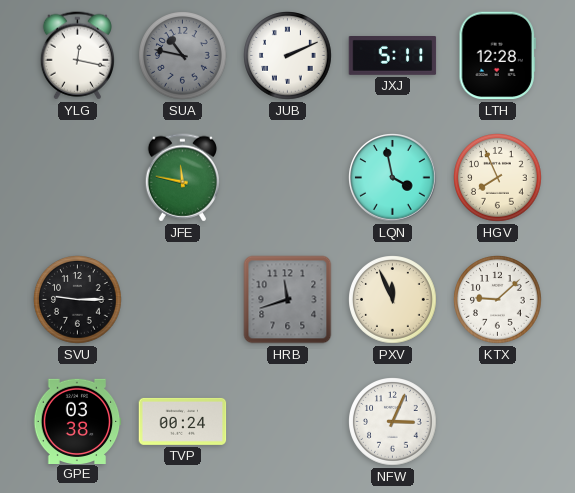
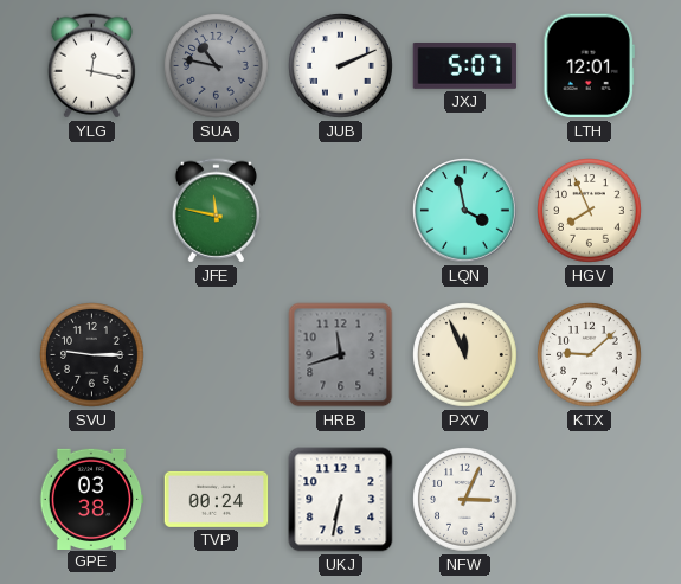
JXJ: 5:11 -> 5:07 (465, 66)
LTH: 12:28 -> 12:01 (589, 66)
UKJ: none -> 6:32 (341, 500)
